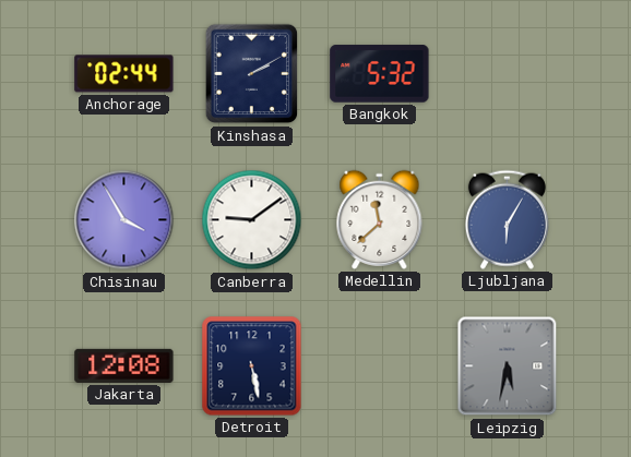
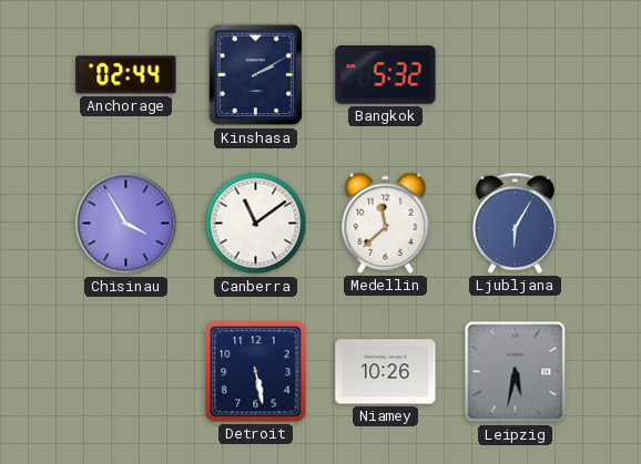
Canberra: 9:09 -> 11:09 (256, 224)
Jakarta: 12:08 -> none (124, 365)
Niamey: none -> 10:26 (386, 372)
